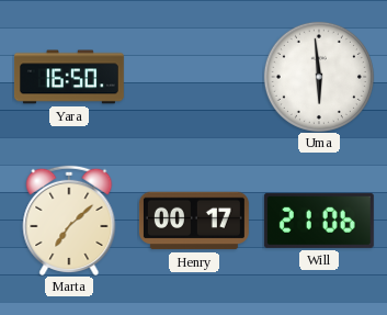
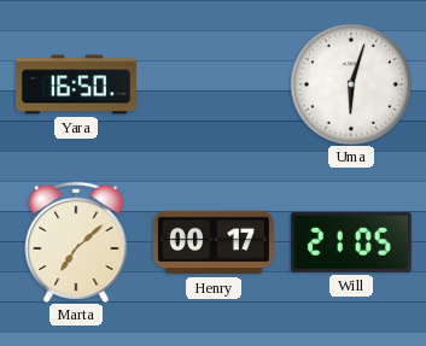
Uma: 5:59 -> 6:03 (351, 84)
Will: 21:06 -> 21:05 (351, 242)
